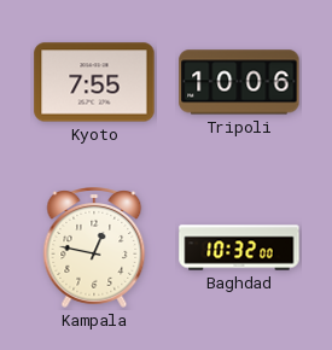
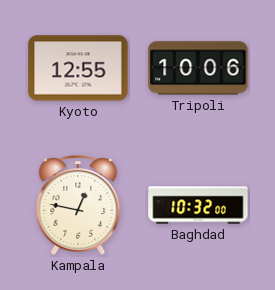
Kyoto: 7:55 -> 12:55 (78, 68)
